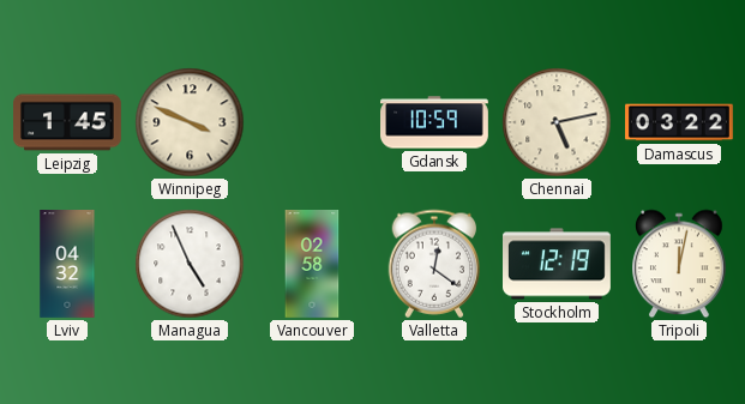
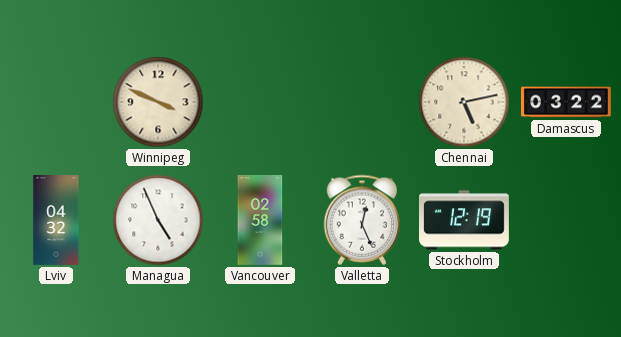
Leipzig: 1:45 -> none (68, 122)
Gdansk: 10:59 -> none (434, 122)
Valletta: 12:21 -> 12:26 (362, 220)
Tripoli: 12:02 -> none (680, 264)
